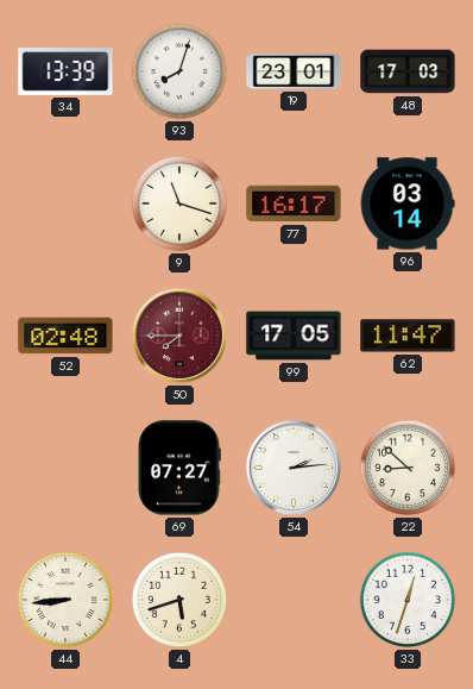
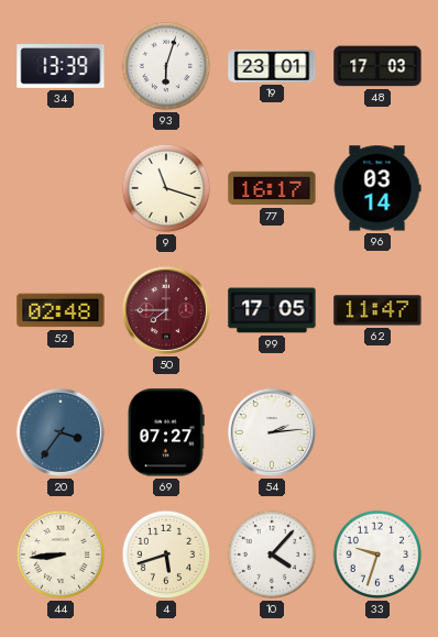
93: 8:03 -> 6:03 (166, 66)
20: none -> 3:36 (61, 432)
22: 8:52 -> none (408, 468)
10: none -> 4:07 (272, 554)
33: 12:33 -> 9:33 (377, 554)
